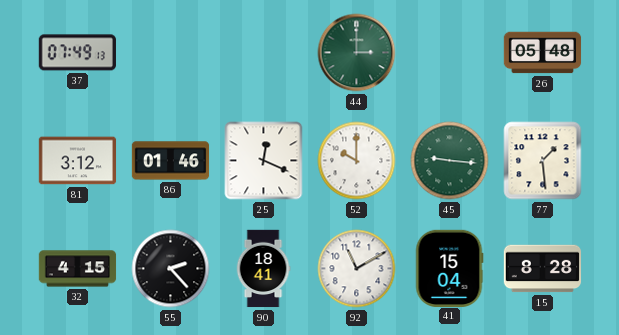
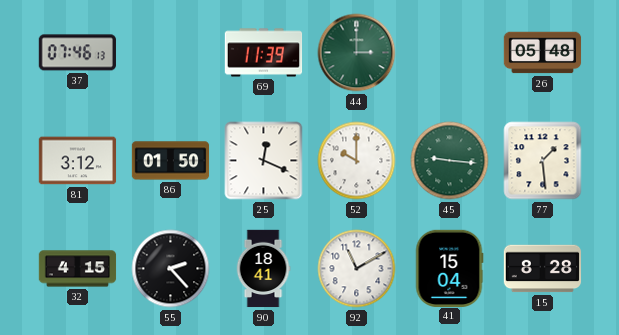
37: 07:49 -> 07:46 (77, 53)
69: none -> 11:39 (264, 53)
86: 01:46 -> 01:50 (171, 161)
